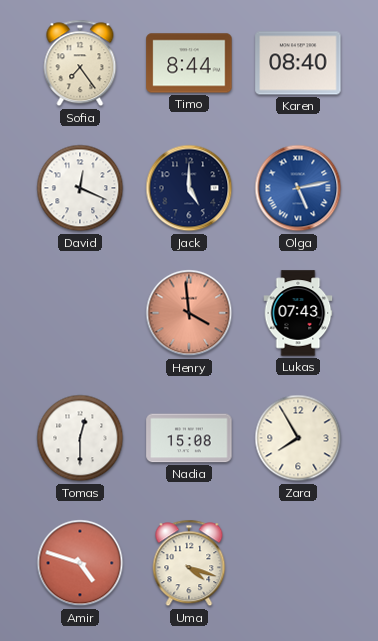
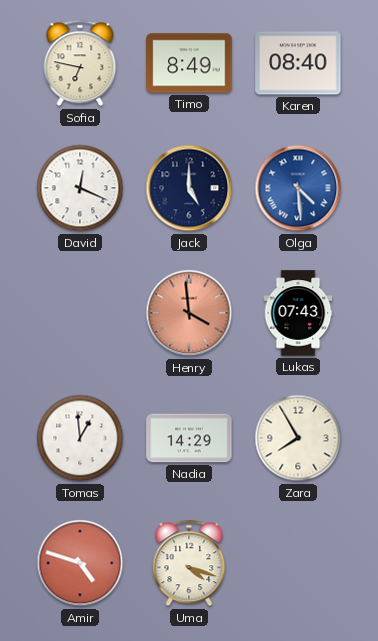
Sofia: 7:24 -> 6:47 (80, 63)
Timo: 8:44 -> 8:49 (189, 63)
Olga: 5:13 -> 4:29 (298, 188)
Tomas: 12:30 -> 12:59 (80, 438)
Nadia: 15:08 -> 14:29 (189, 438)
